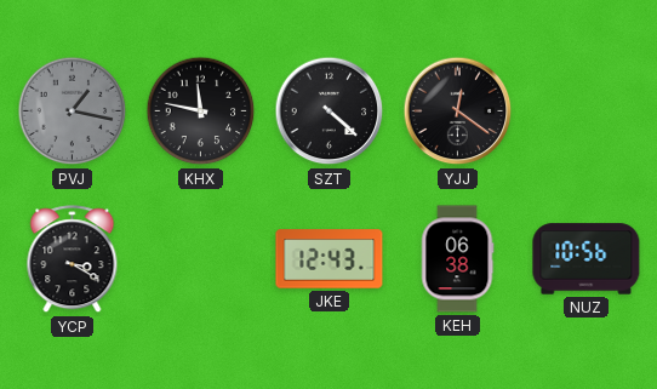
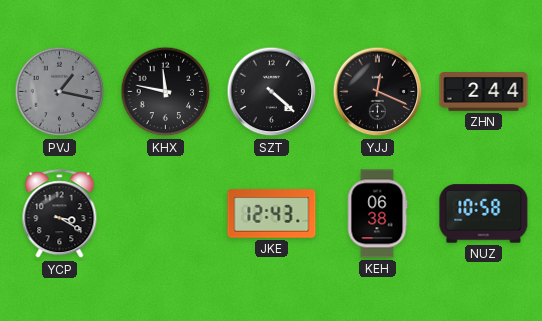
YJJ: 12:21 -> 12:19 (378, 92)
ZHN: none -> 2:44 (484, 92)
NUZ: 10:56 -> 10:58 (484, 214)
